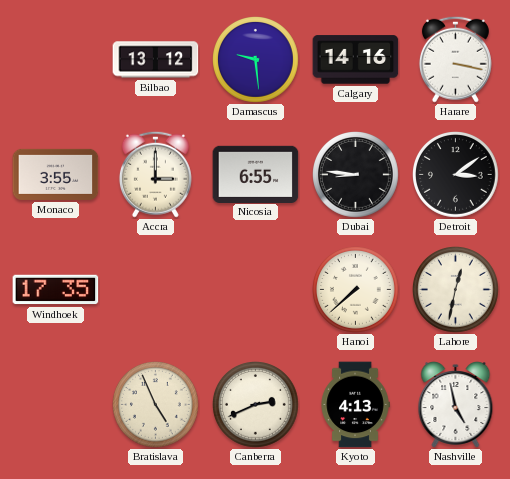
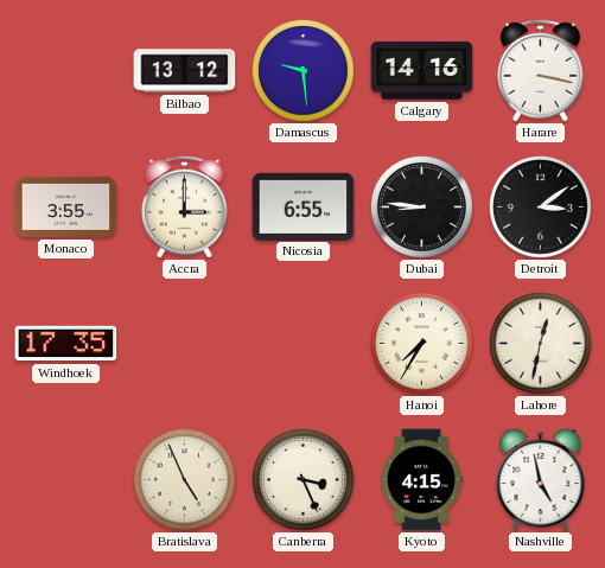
Hanoi: 7:38 -> 7:35 (422, 344)
Canberra: 2:41 -> 3:26 (304, 480)
Kyoto: 4:13 -> 4:15 (421, 480)
